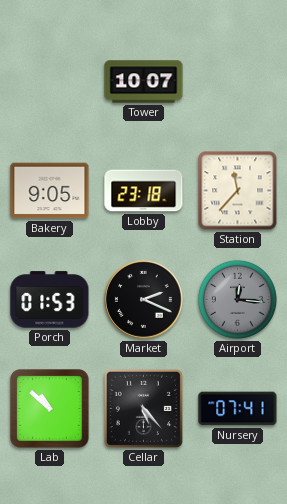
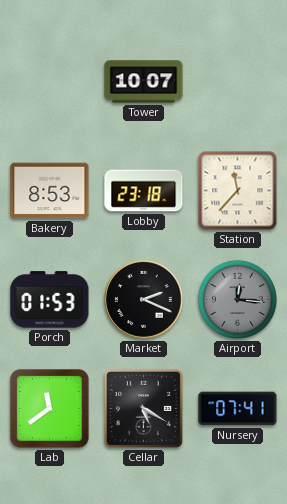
Bakery: 9:05 -> 8:53 (50, 191)
Lab: 10:52 -> 11:39 (50, 409)
Cellar: 5:23 -> 5:20 (143, 408)
